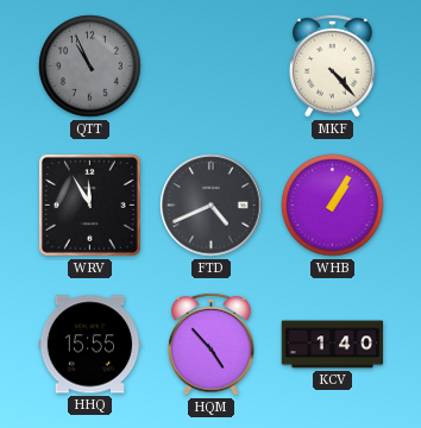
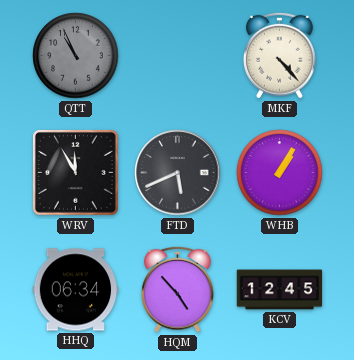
FTD: 4:41 -> 5:41 (178, 173)
HHQ: 15:55 -> 06:34 (76, 290)
KCV: 1:40 -> 12:45 (280, 290)
